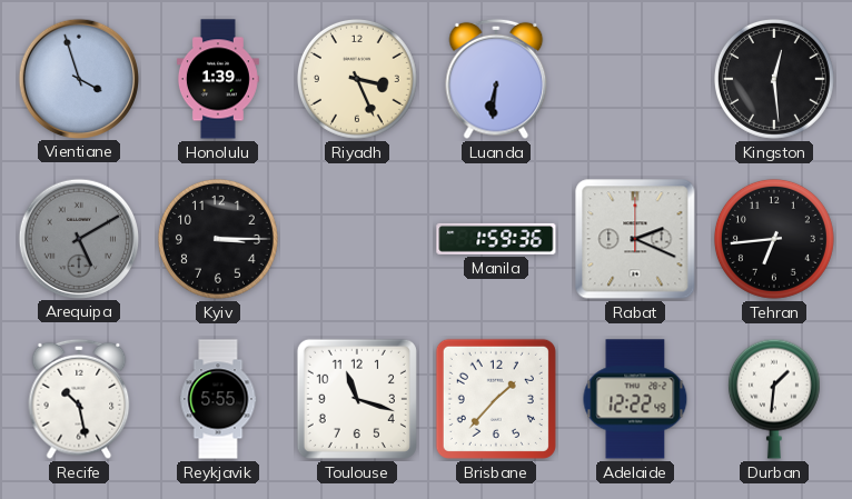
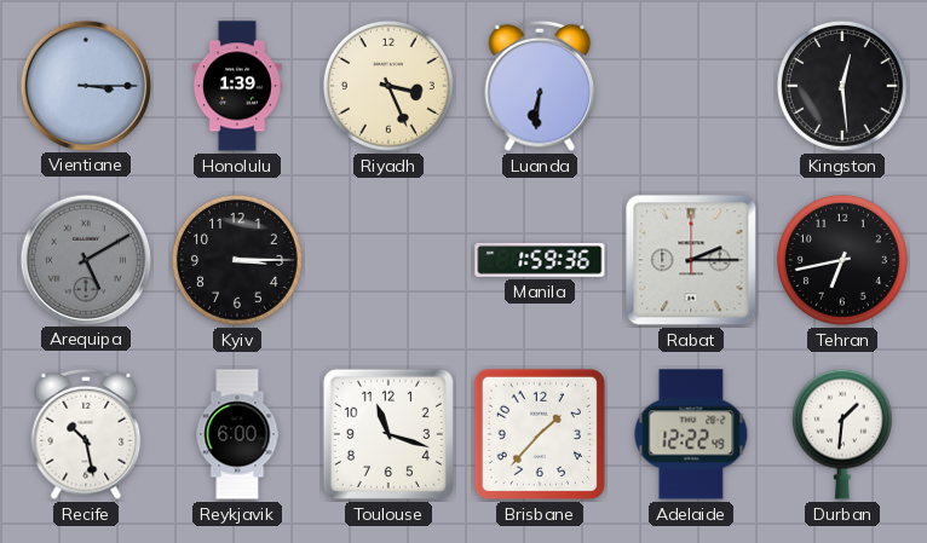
Vientiane: 3:57 -> 3:15 (85, 85)
Rabat: 2:19 -> 2:15 (691, 260)
Tehran: 6:44 -> 6:43 (842, 260)
Reykjavik: 5:55 -> 6:00 (237, 434)
